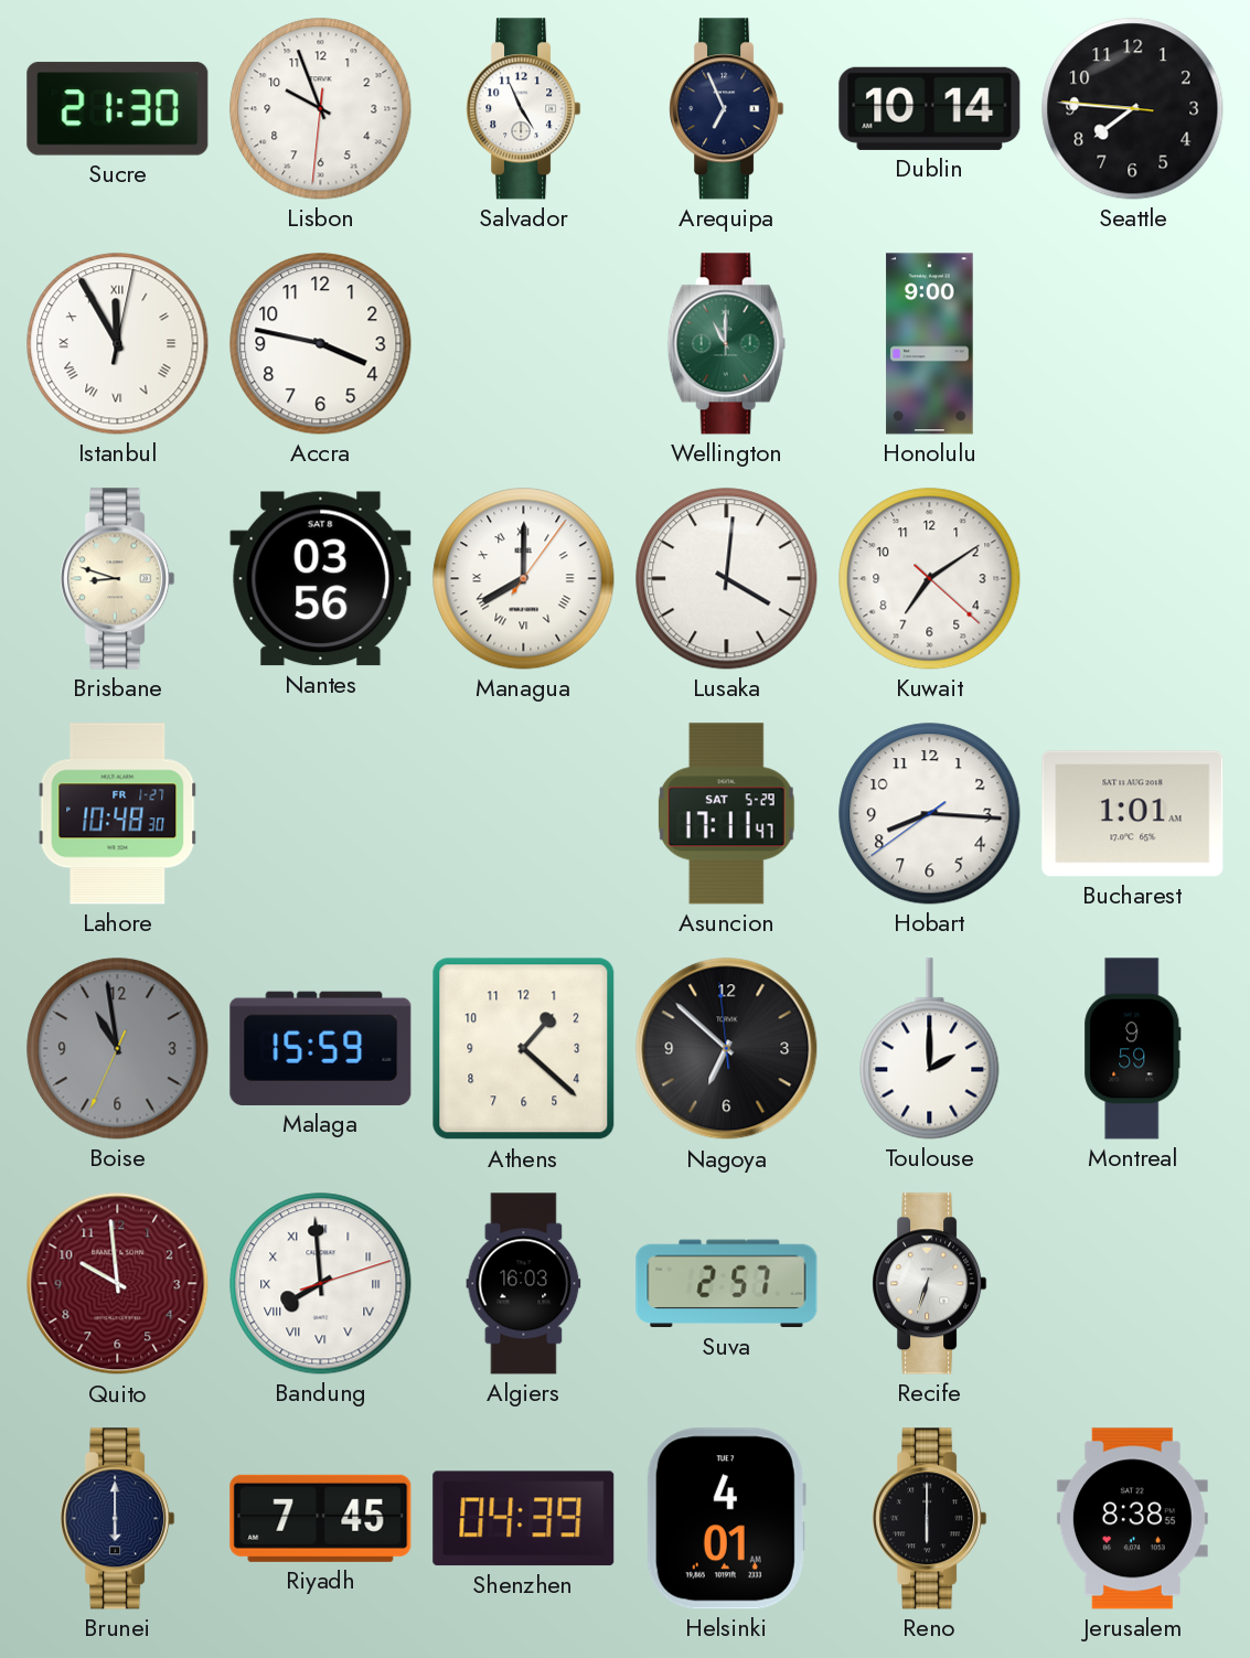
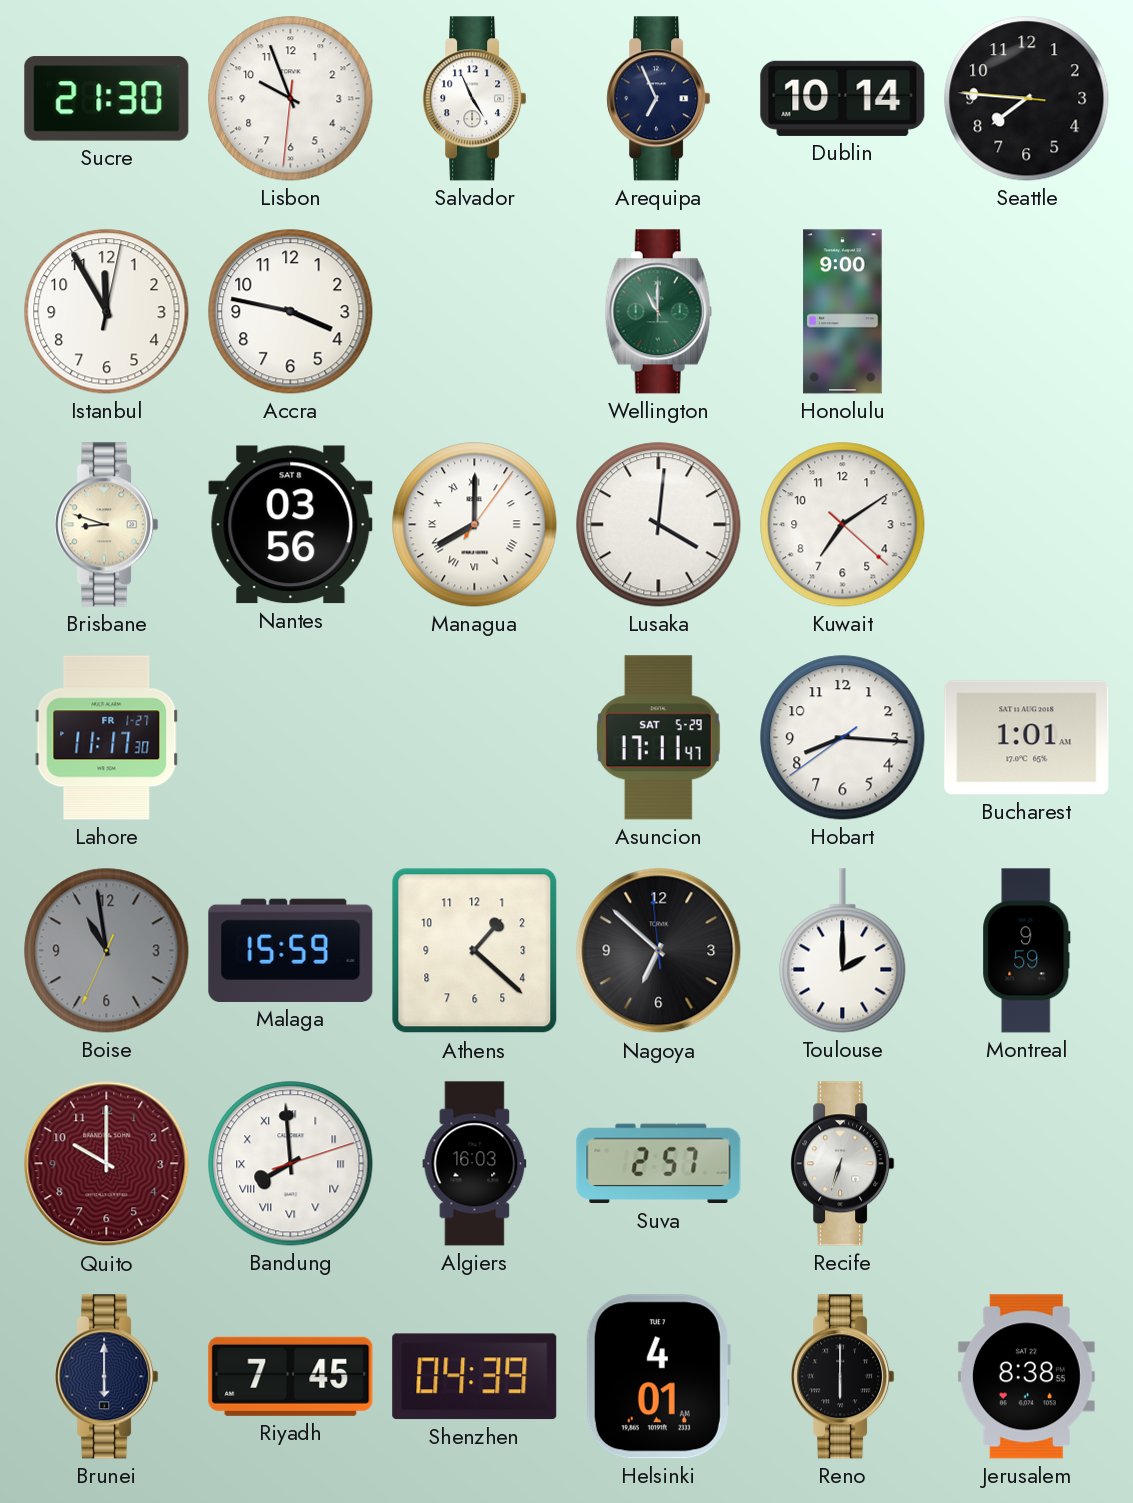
Istanbul numerals: Roman -> Arabic (107, 312)
Lahore: 10:48 -> 11:17 (107, 738)
Quito: 9:59 -> 10:00 (107, 1164)
